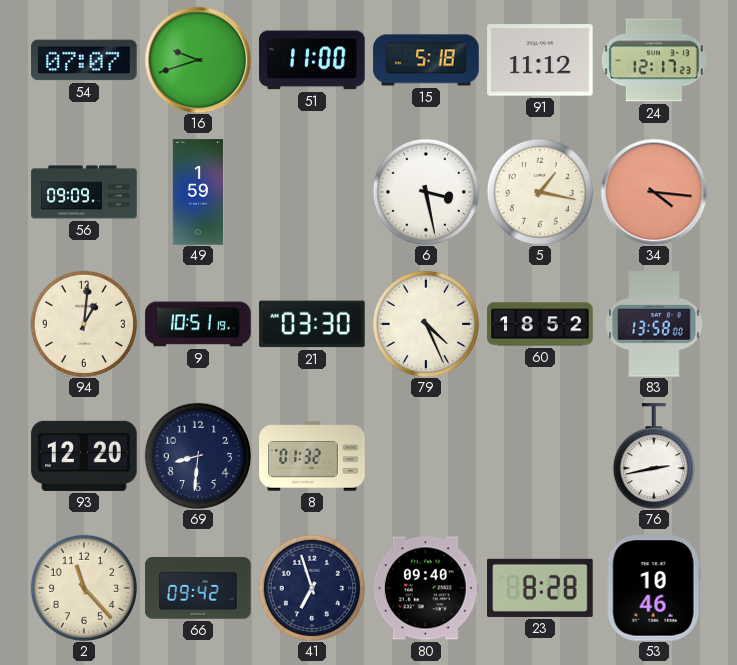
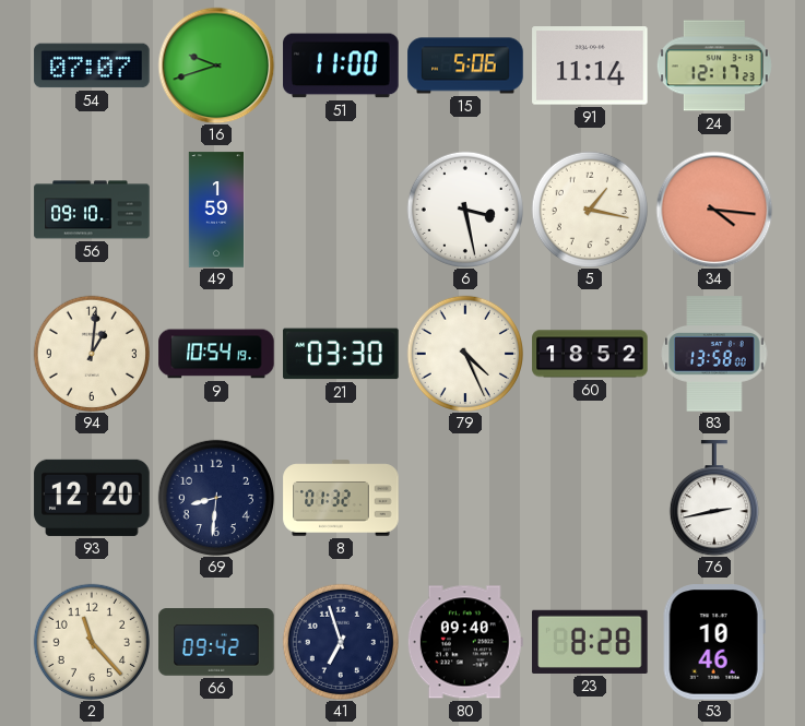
15: 5:18 -> 5:06 (465, 66)
91: 11:12 -> 11:14 (590, 66)
56: 09:09 -> 09:10 (92, 210)
9: 10:51 -> 10:54 (216, 354)
